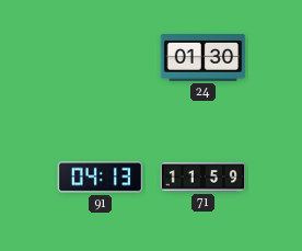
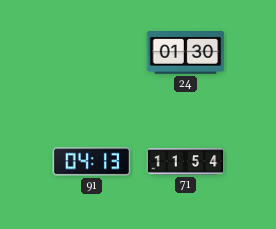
71: 11:59 -> 11:54 (186, 162)
